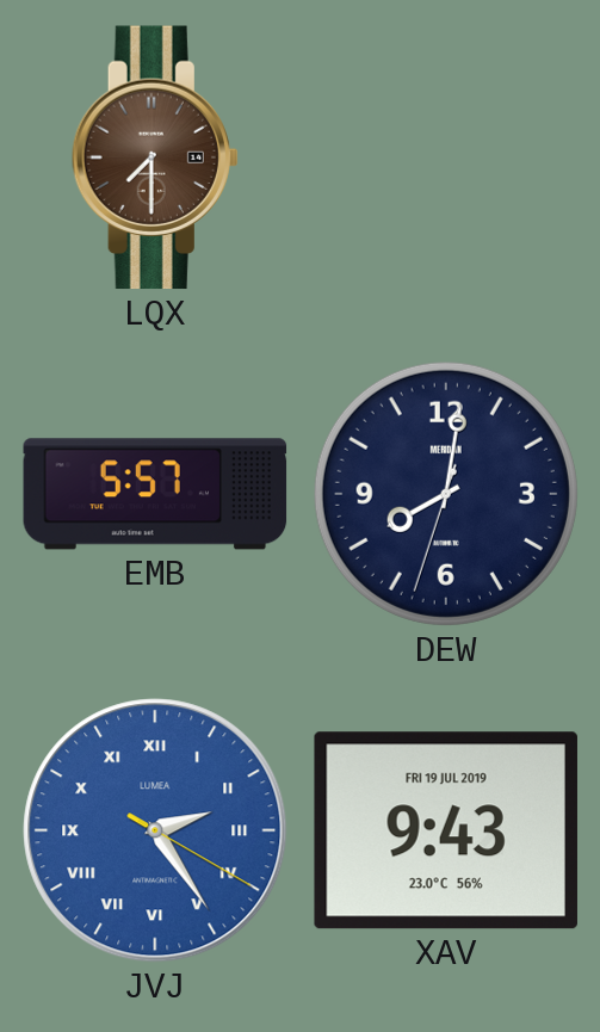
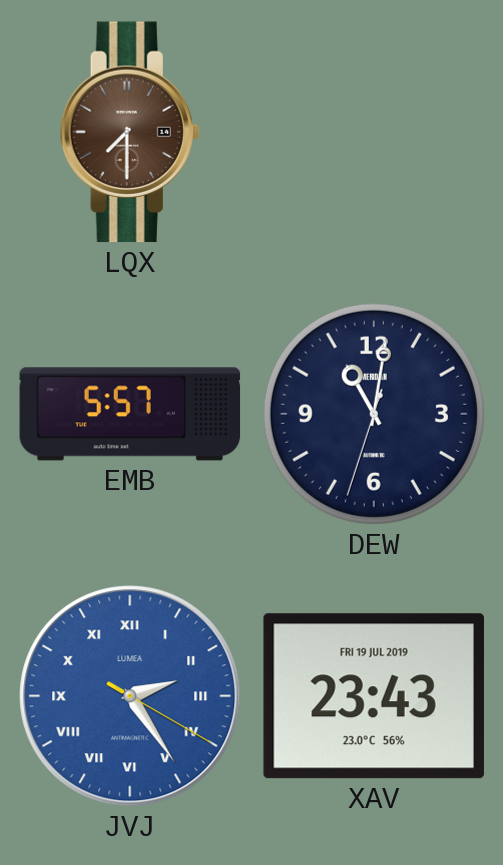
DEW: 8:01 -> 11:01 (374, 414)
XAV: 9:43 -> 23:43 (374, 696)
